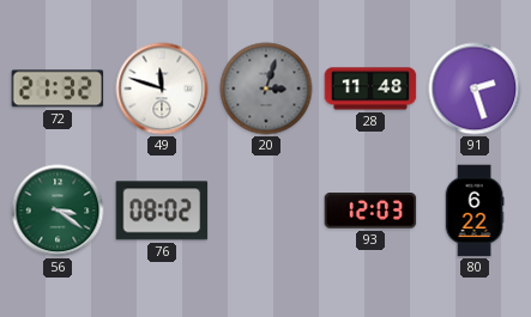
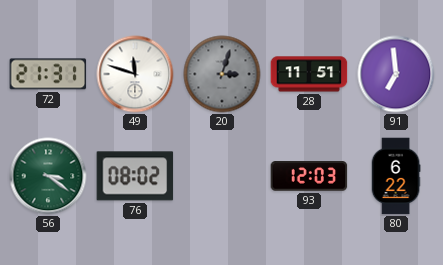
72: 21:32 -> 21:31 (48, 74)
28: 11:48 -> 11:51 (309, 74)
91: 2:27 -> 6:59 (396, 74)
